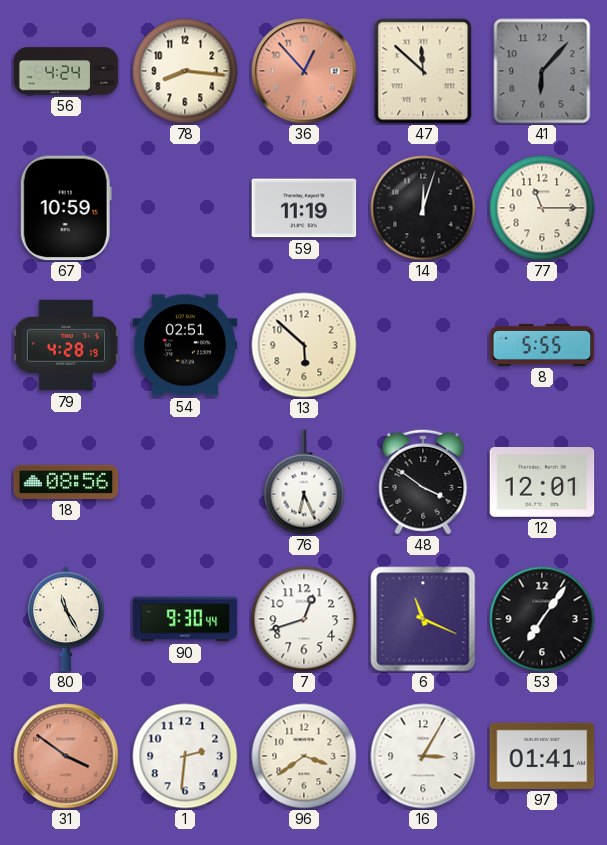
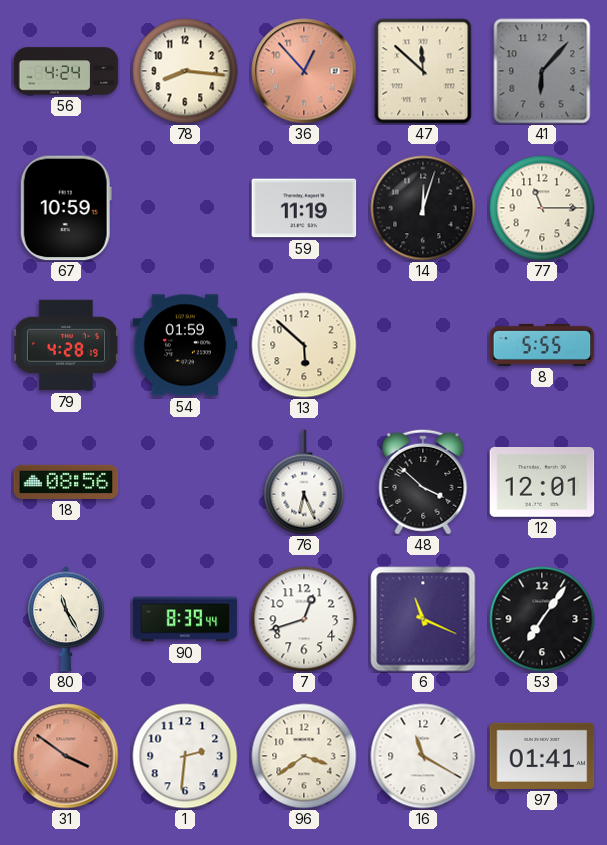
54: 02:51 -> 01:59 (185, 345)
48: 3:51 -> 3:52 (423, 482)
90: 9:30 -> 8:39 (185, 619)
16: 3:05 -> 11:20 (423, 756)
